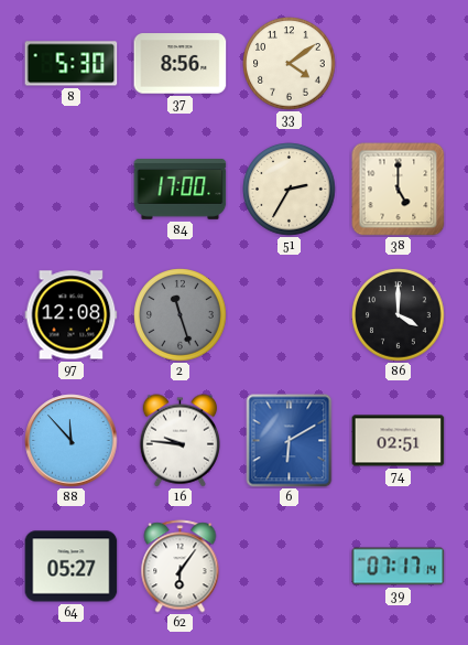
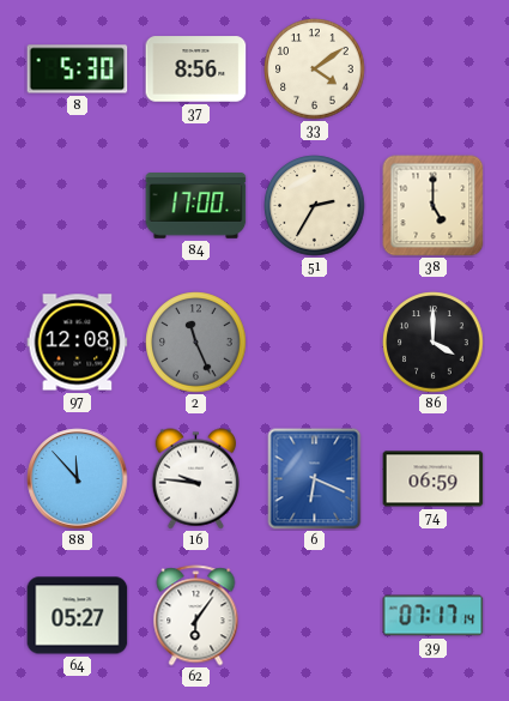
2: 11:27 -> 11:26 (196, 343)
6: 6:10 -> 6:19 (315, 479)
74: 02:51 -> 06:59 (434, 479)
